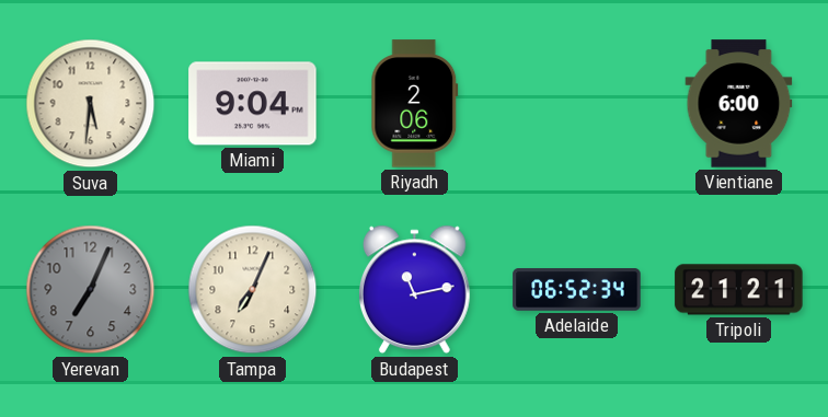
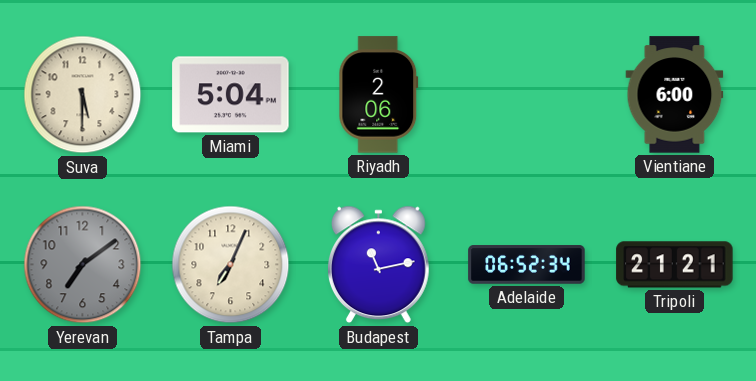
Suva: 5:31 -> 5:30 (83, 95)
Miami: 9:04 -> 5:04 (231, 95)
Yerevan: 7:04 -> 7:09 (83, 265)
